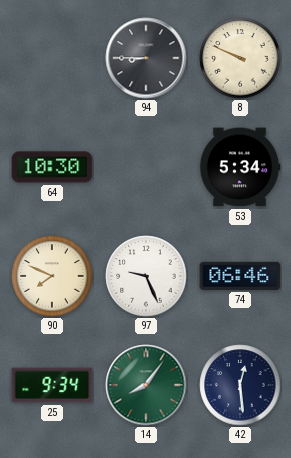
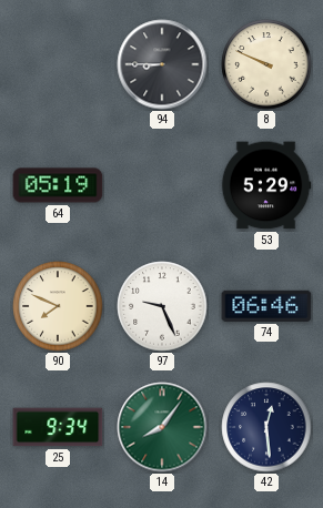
64: 10:30 -> 05:19 (58, 185)
53: 5:34 -> 5:29 (266, 185)
